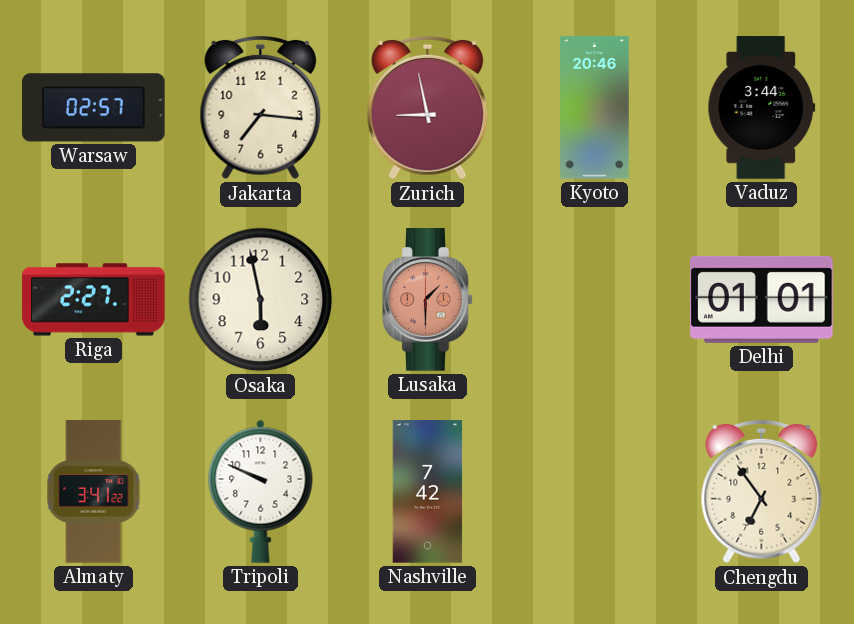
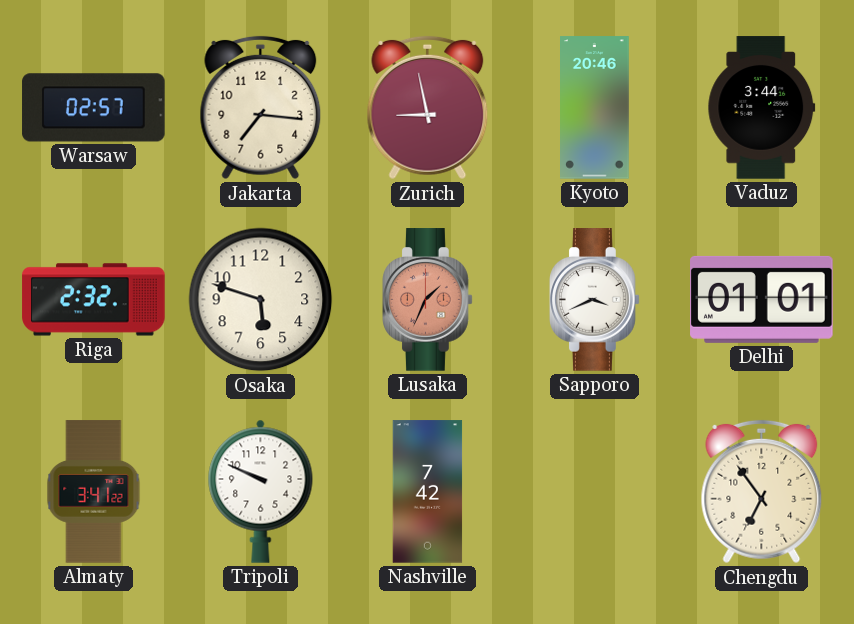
Riga: 2:27 -> 2:32 (94, 300)
Osaka: 5:58 -> 5:48 (261, 300)
Lusaka: 1:30 -> 1:34 (428, 300)
Sapporo: none -> 3:41 (595, 300)
